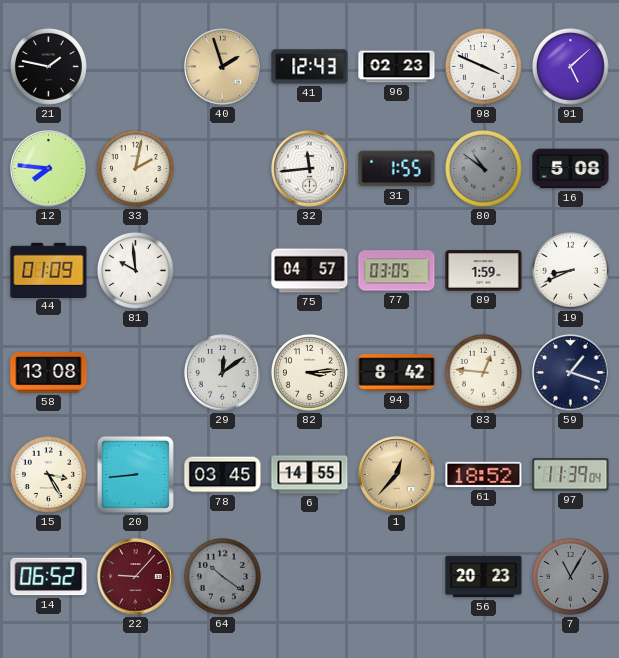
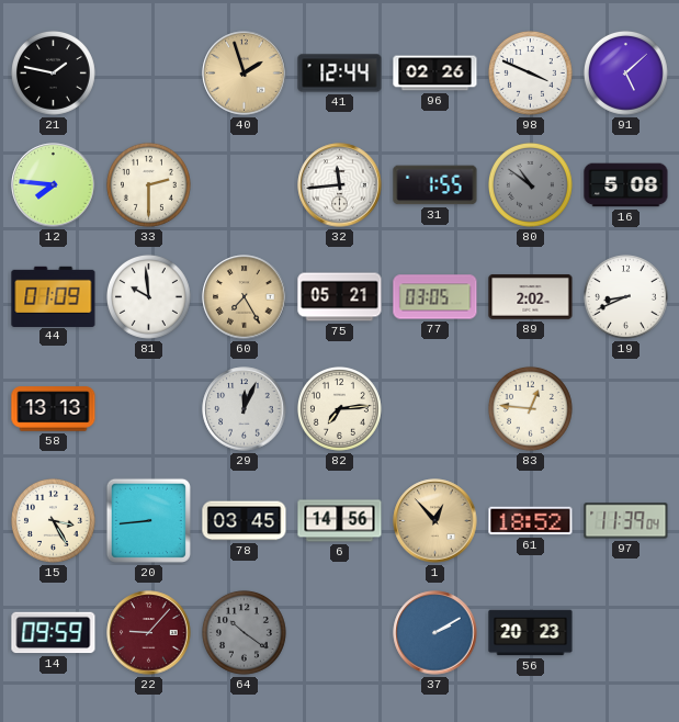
41: 12:43 -> 12:44 (340, 74)
96: 02:23 -> 02:26 (435, 74)
33: 2:02 -> 2:30 (148, 184)
60: none -> 7:25 (245, 297)
75: 04:57 -> 05:21 (340, 297)
89: 1:59 -> 2:02 (531, 297)
58: 13:08 -> 13:13 (54, 409)
29: 12:09 -> 12:04 (245, 409)
82: 3:14 -> 7:14 (339, 408)
94: 8:42 -> none (397, 373)
59: 1:18 -> none (571, 373)
6: 14:55 -> 14:56 (340, 521)
1: 12:37 -> 12:53 (435, 521)
14: 06:52 -> 09:59 (54, 633)
37: none -> 2:10 (435, 633)
7: 11:05 -> none (570, 576)
